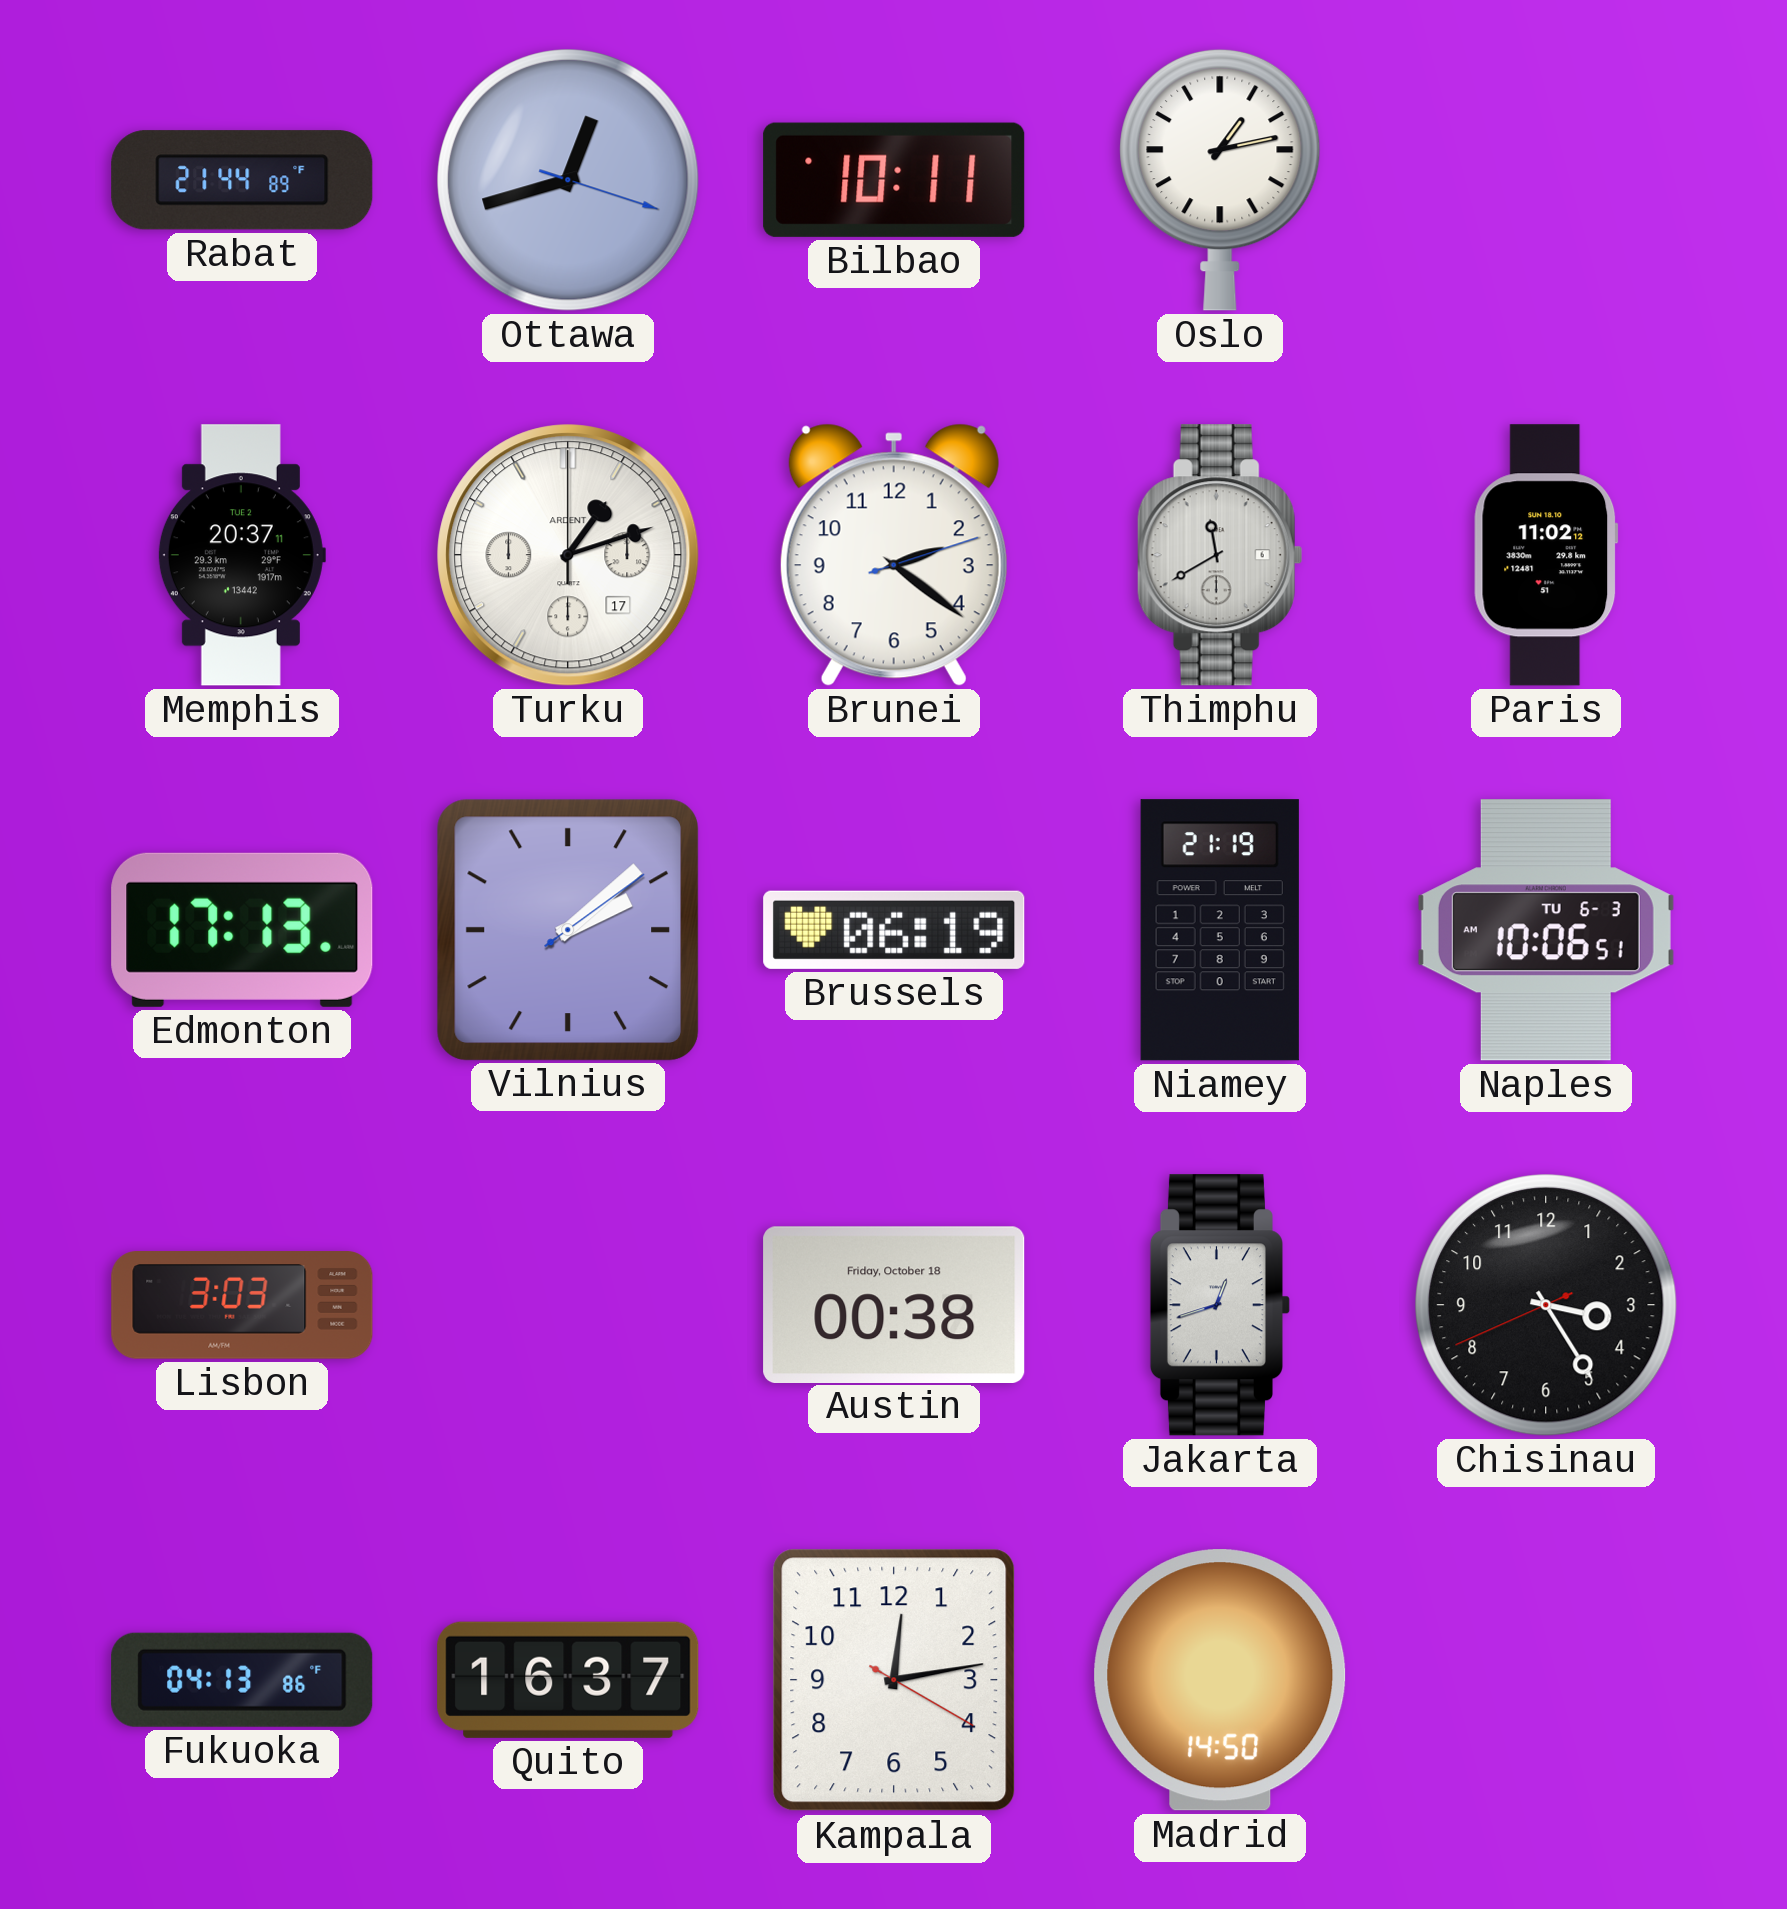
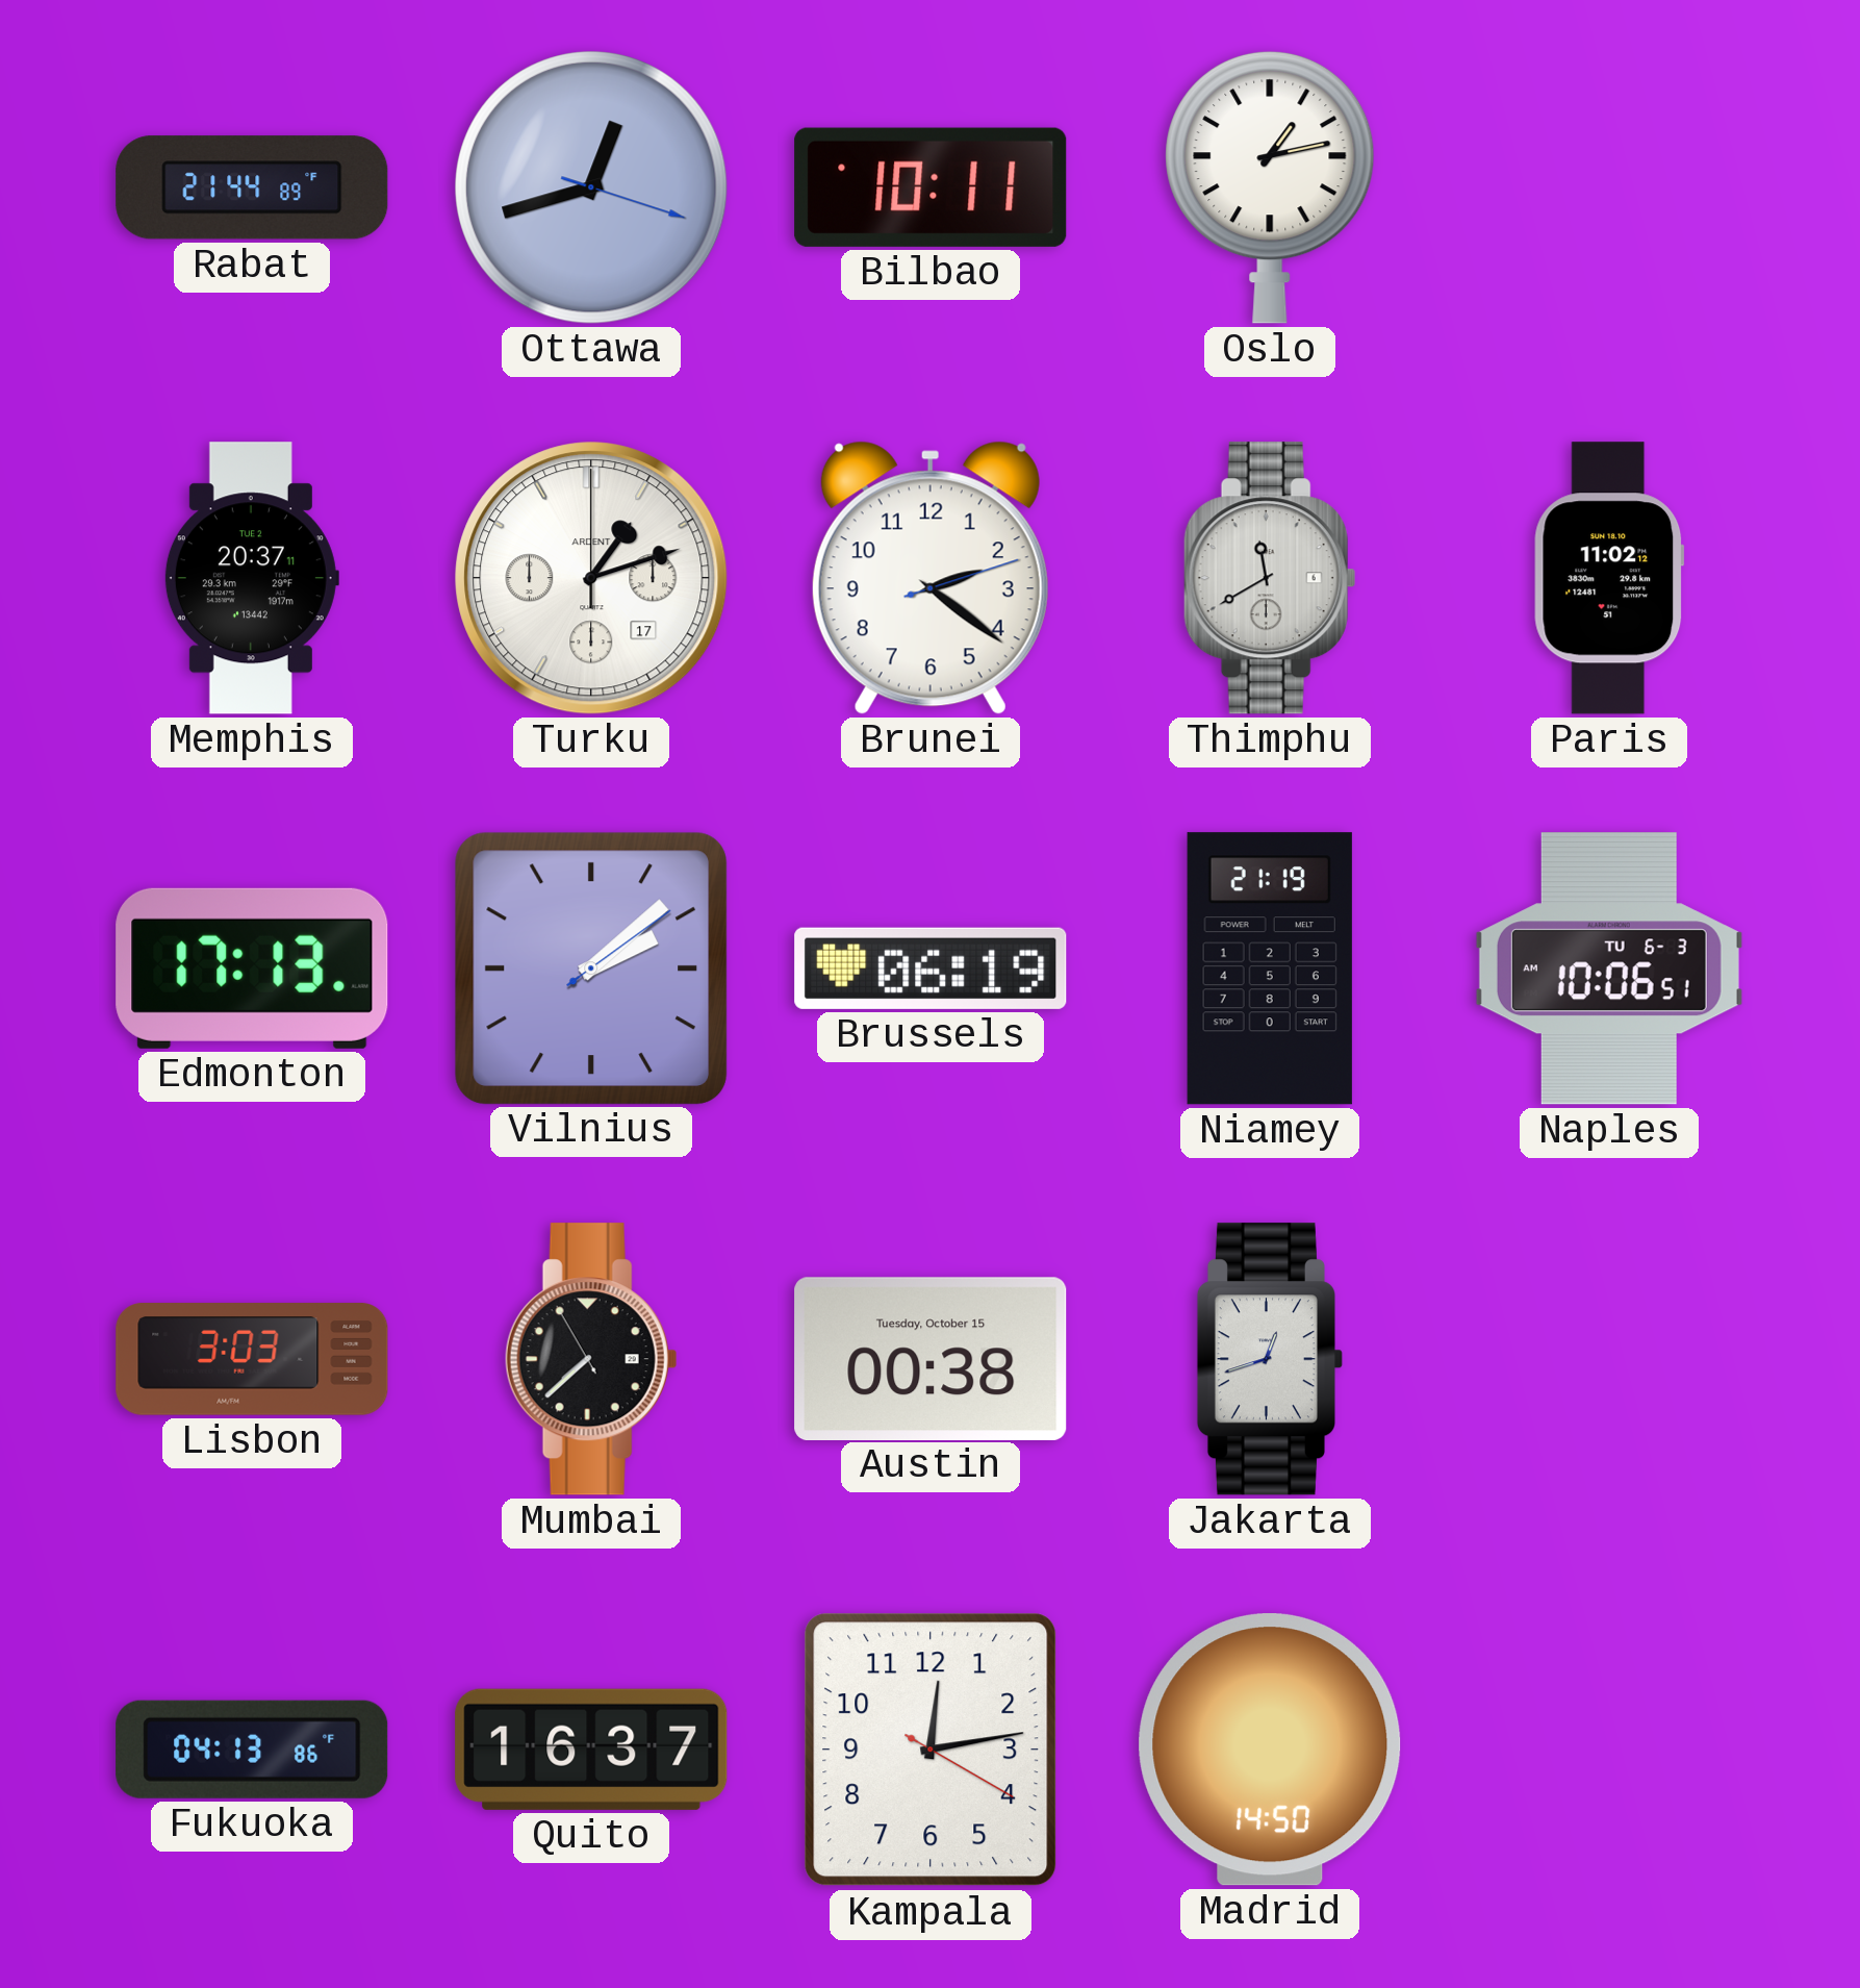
Mumbai: none -> 7:37 (591, 1359)
Austin date: Friday, October 18 -> Tuesday, October 15 (931, 1358)
Chisinau: 3:24 -> none (1546, 1305)
